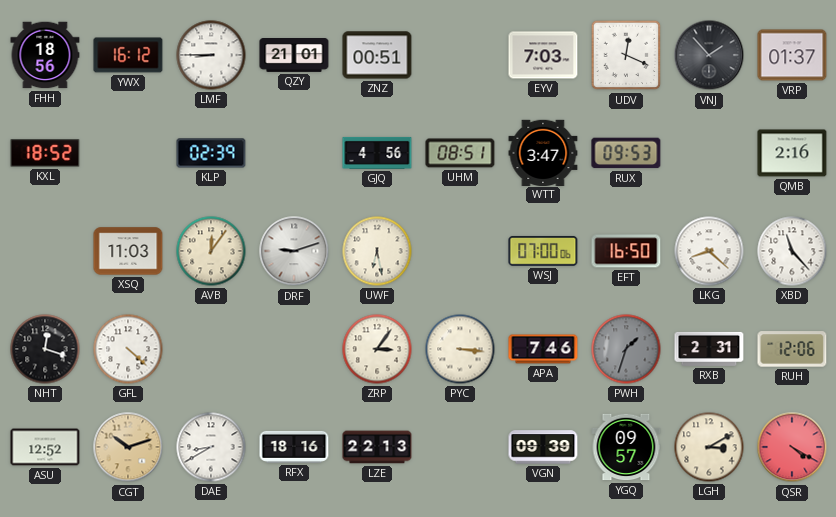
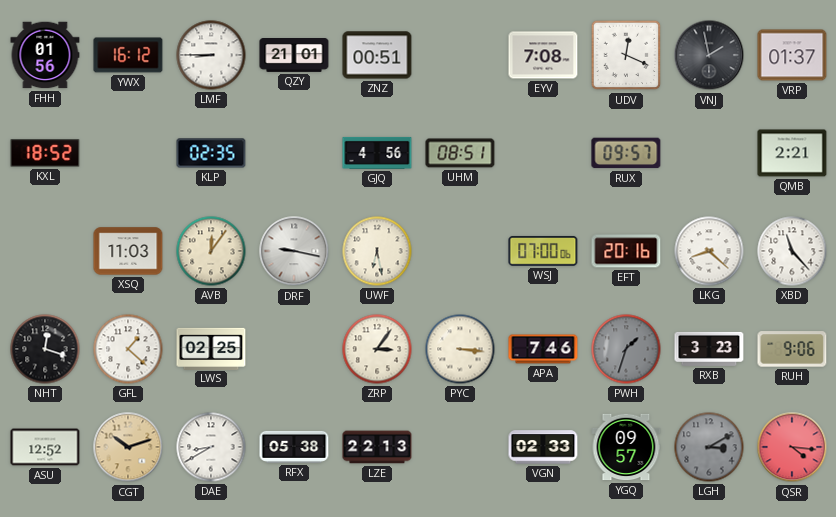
FHH: 18:56 -> 01:56 (45, 55)
EYV: 7:03 -> 7:08 (543, 55)
VNJ: 1:53 -> 1:58 (709, 55)
KLP: 02:39 -> 02:35 (211, 153)
WTT: 3:47 -> none (543, 152)
RUX: 09:53 -> 09:57 (626, 153)
QMB: 2:16 -> 2:21 (792, 153)
DRF: 9:12 -> 9:17 (294, 251)
EFT: 16:50 -> 20:16 (626, 251)
GFL: 4:22 -> 1:22 (128, 349)
LWS: none -> 02:25 (211, 348)
RXB: 2:31 -> 3:23 (709, 349)
RUH: 12:06 -> 9:06 (792, 349)
RFX: 18:16 -> 05:38 (294, 447)
VGN: 09:39 -> 02:33 (543, 447)
LGH dial: cream -> grey (709, 447)
QSR: 4:20 -> 4:16 (792, 447)
